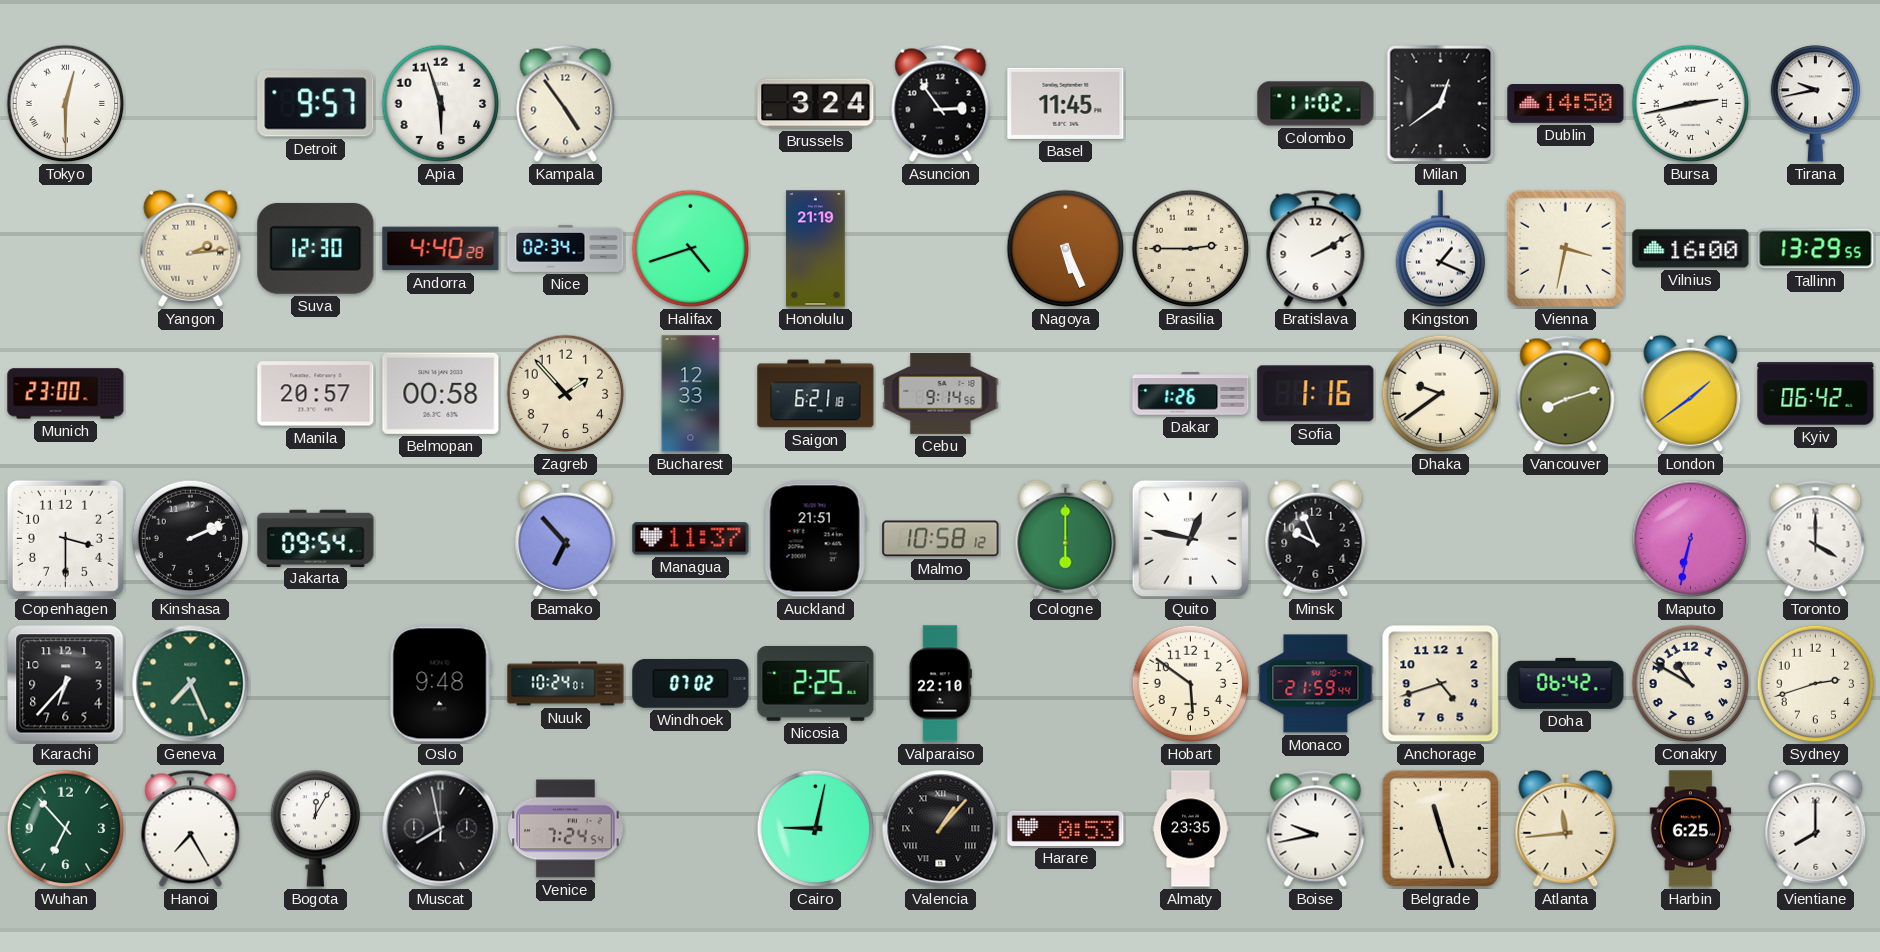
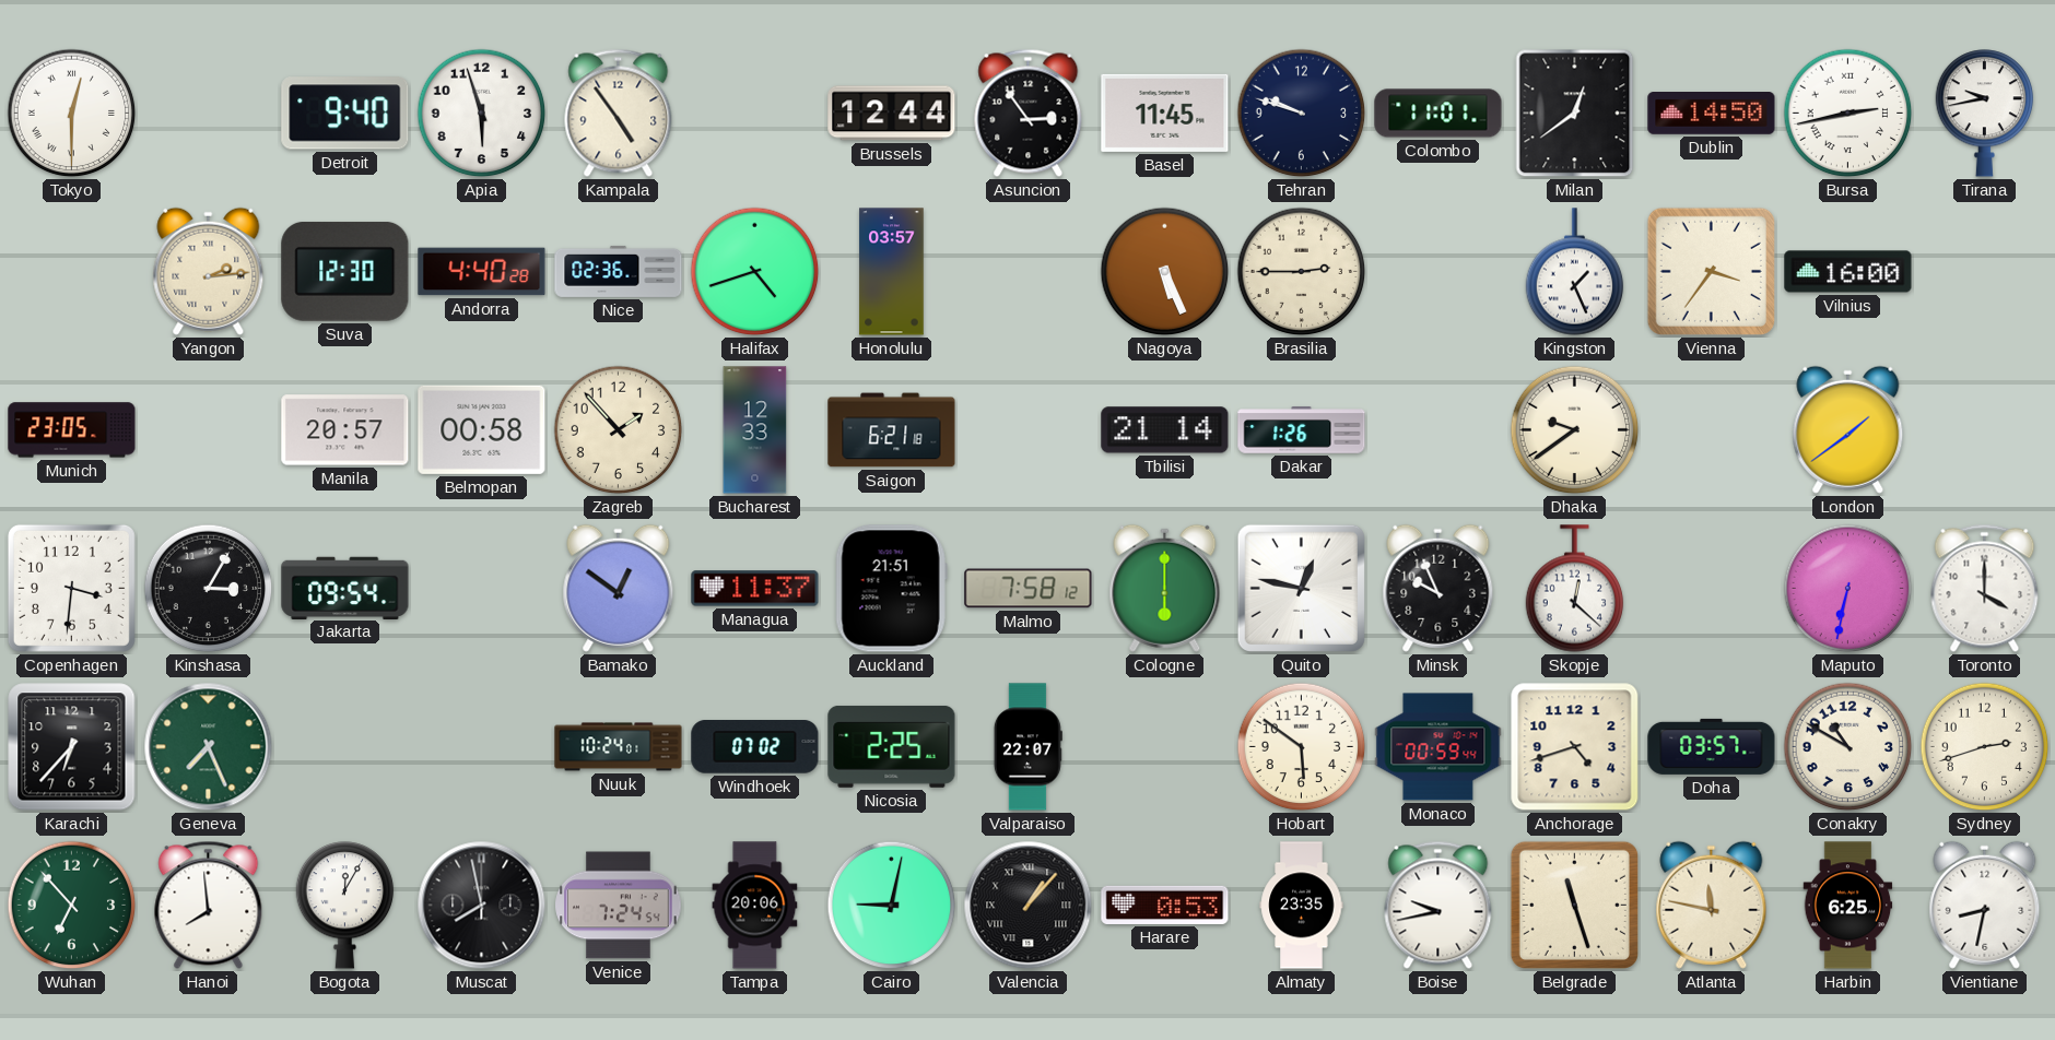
Detroit: 9:57 -> 9:40 (345, 114)
Brussels: 3:24 -> 12:44 (892, 114)
Tehran: none -> 9:48 (1302, 114)
Colombo: 11:02 -> 11:01 (1438, 114)
Nice: 02:34 -> 02:36 (619, 271)
Honolulu: 21:19 -> 03:57 (892, 272)
Bratislava: 2:10 -> none (1316, 248)
Kingston: 1:19 -> 1:26 (1575, 272)
Vienna: 3:32 -> 3:36 (1711, 271)
Tallinn: 13:29 -> none (1816, 249)
Munich: 23:00 -> 23:05 (72, 430)
Cebu: 9:14 -> none (941, 393)
Tbilisi: none -> 21:14 (1165, 430)
Sofia: 1:16 -> none (1316, 394)
Vancouver: 8:12 -> none (1566, 393)
Kyiv: 06:42 -> none (1816, 394)
Copenhagen: 3:30 -> 3:31 (71, 588)
Kinshasa: 2:11 -> 3:05 (209, 589)
Bamako: 6:53 -> 12:51 (619, 588)
Malmo: 10:58 -> 7:58 (1029, 589)
Skopje: none -> 12:22 (1575, 589)
Oslo: 9:48 -> none (440, 684)
Valparaiso: 22:10 -> 22:07 (1027, 747)
Monaco: 21:59 -> 00:59 (1438, 747)
Doha: 06:42 -> 03:57 (1712, 746)
Hanoi: 7:25 -> 7:59 (209, 905)
Tampa: none -> 20:06 (755, 906)
Atlanta: 11:44 -> 11:47 (1712, 905)
Vientiane: 8:00 -> 8:32 (1985, 905)
